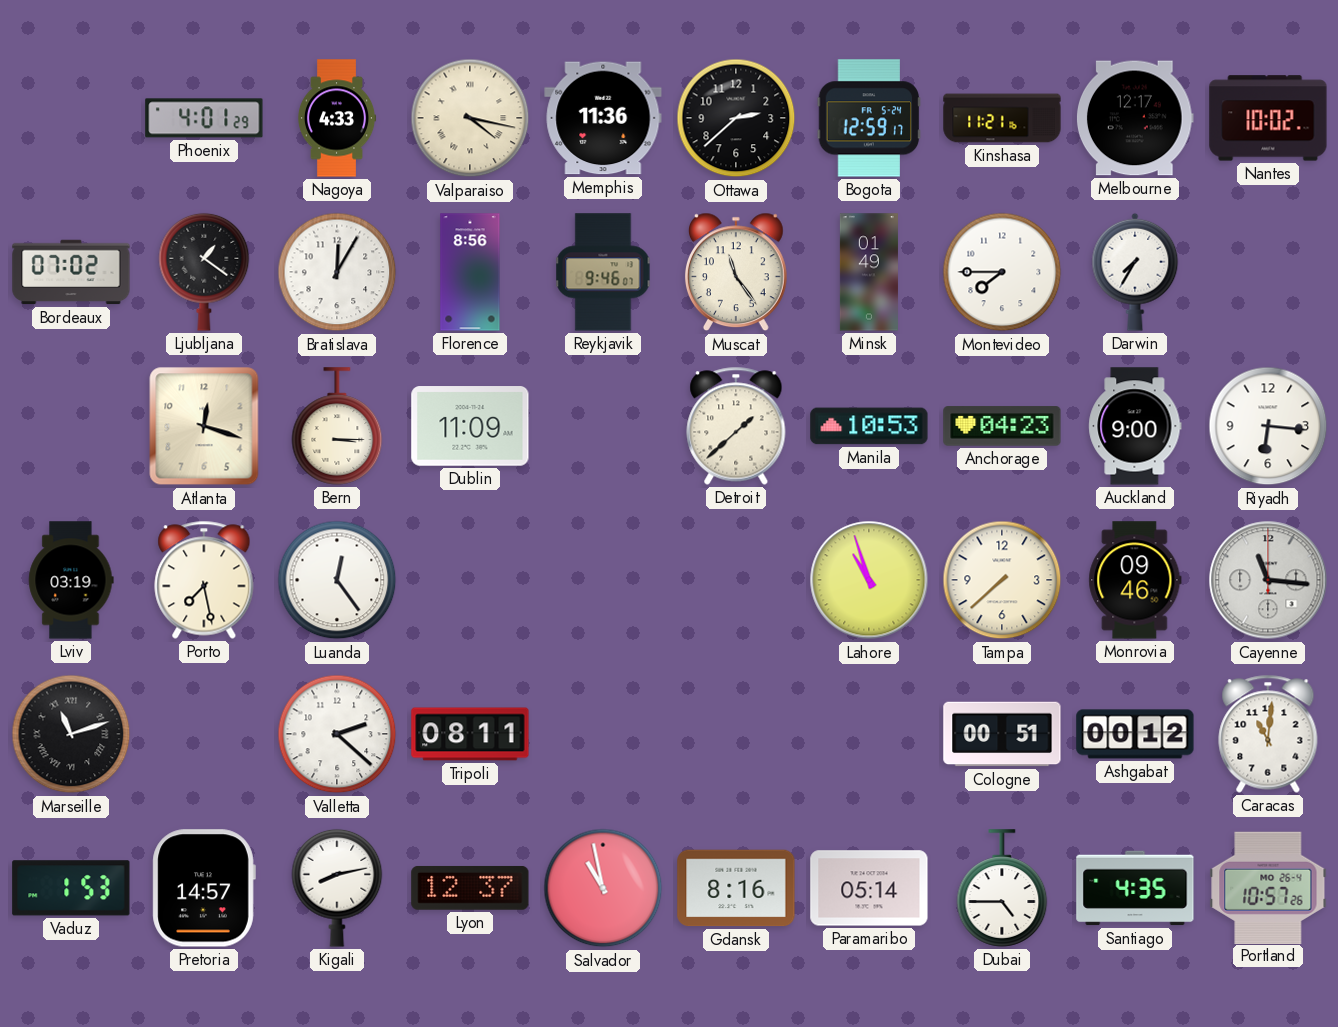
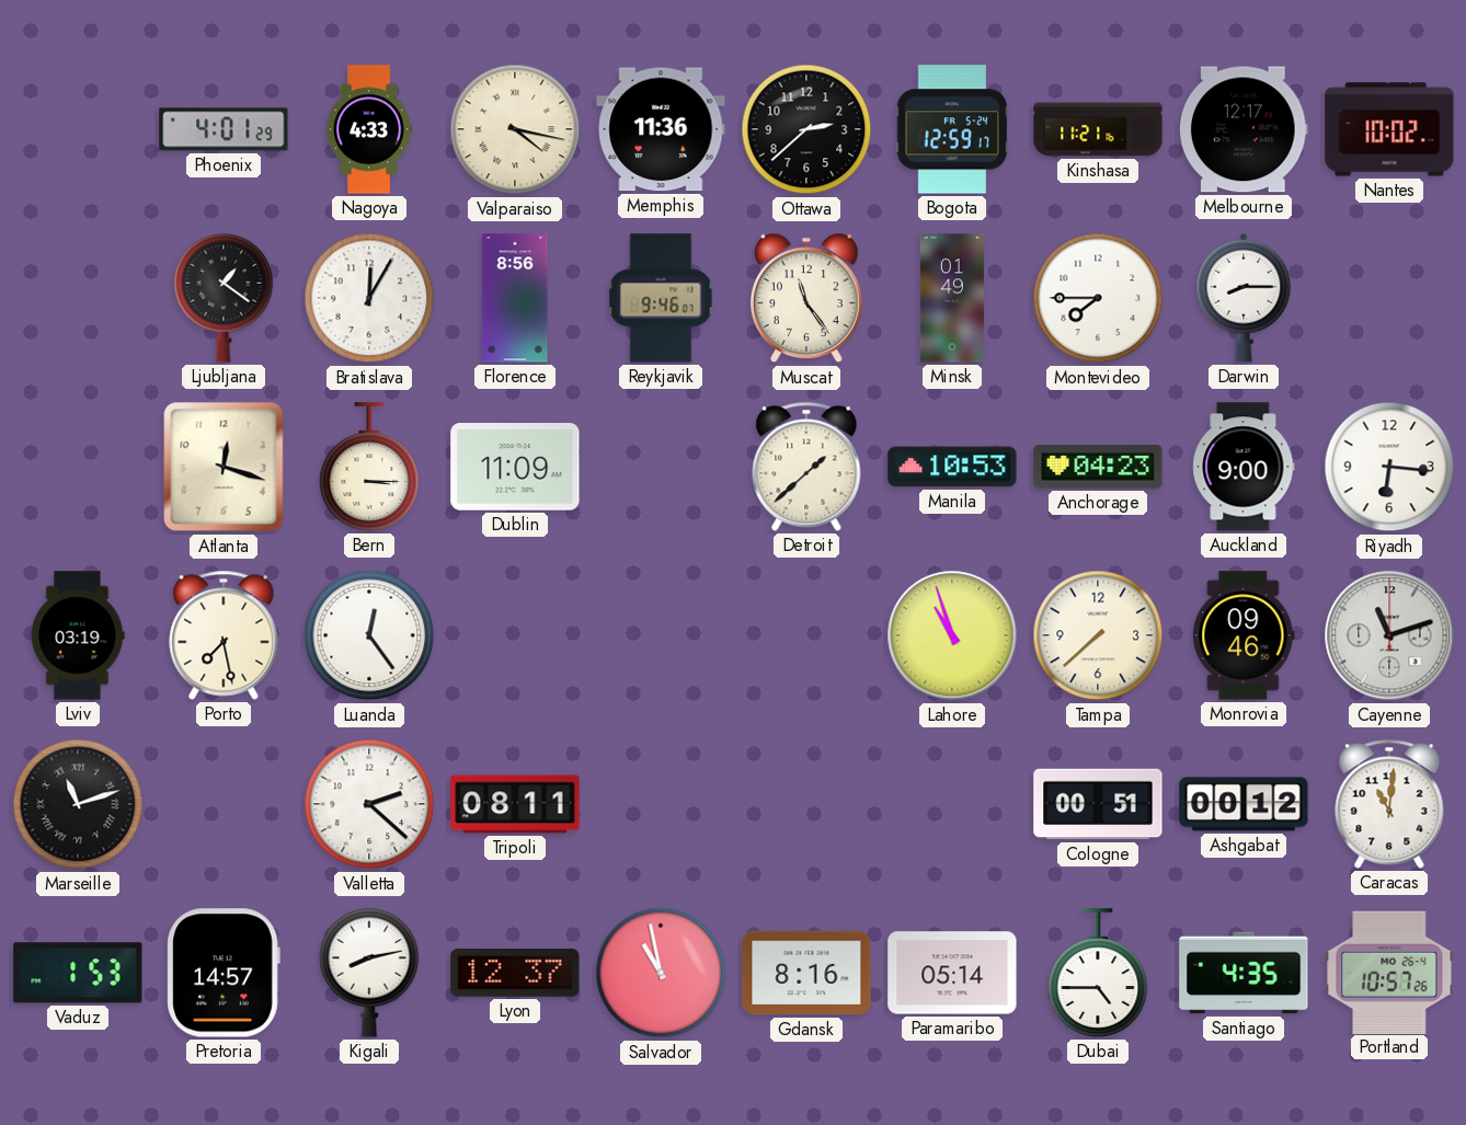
Bordeaux: 07:02 -> none (71, 272)
Darwin: 7:35 -> 8:15 (1244, 298)
Cayenne: 11:16 -> 11:12 (1389, 635)
